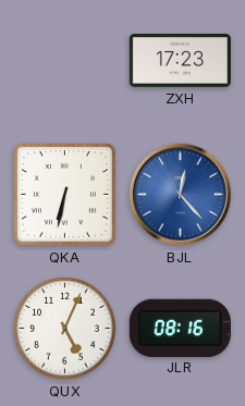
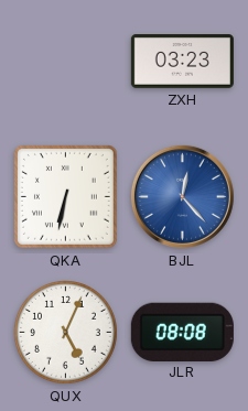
ZXH: 17:23 -> 03:23 (182, 62)
JLR: 08:16 -> 08:08 (182, 332)
